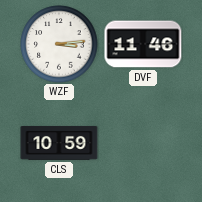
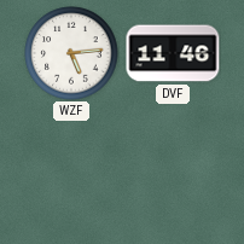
WZF: 3:14 -> 5:14 (71, 53)
CLS: 10:59 -> none (59, 143)
